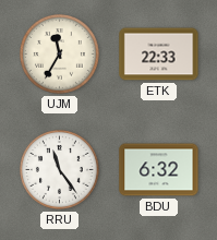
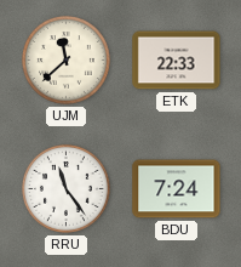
UJM: 11:35 -> 11:38 (67, 61)
BDU: 6:32 -> 7:24 (177, 189)
